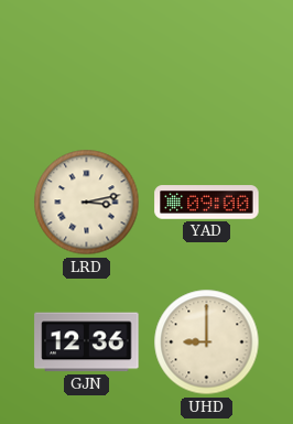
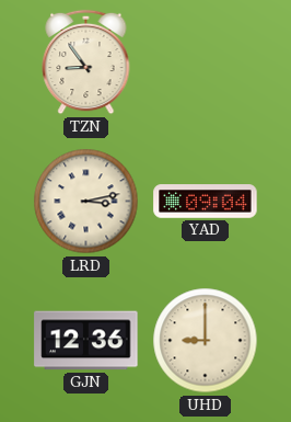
TZN: none -> 8:54 (86, 62)
YAD: 09:00 -> 09:04 (206, 202)
